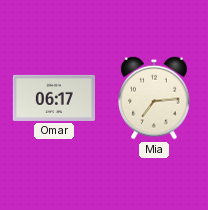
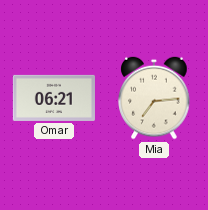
Omar: 06:17 -> 06:21 (54, 98)
